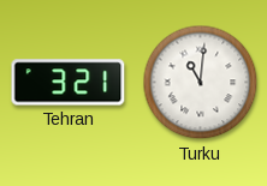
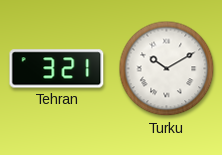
Turku: 11:01 -> 10:10 (167, 69)
